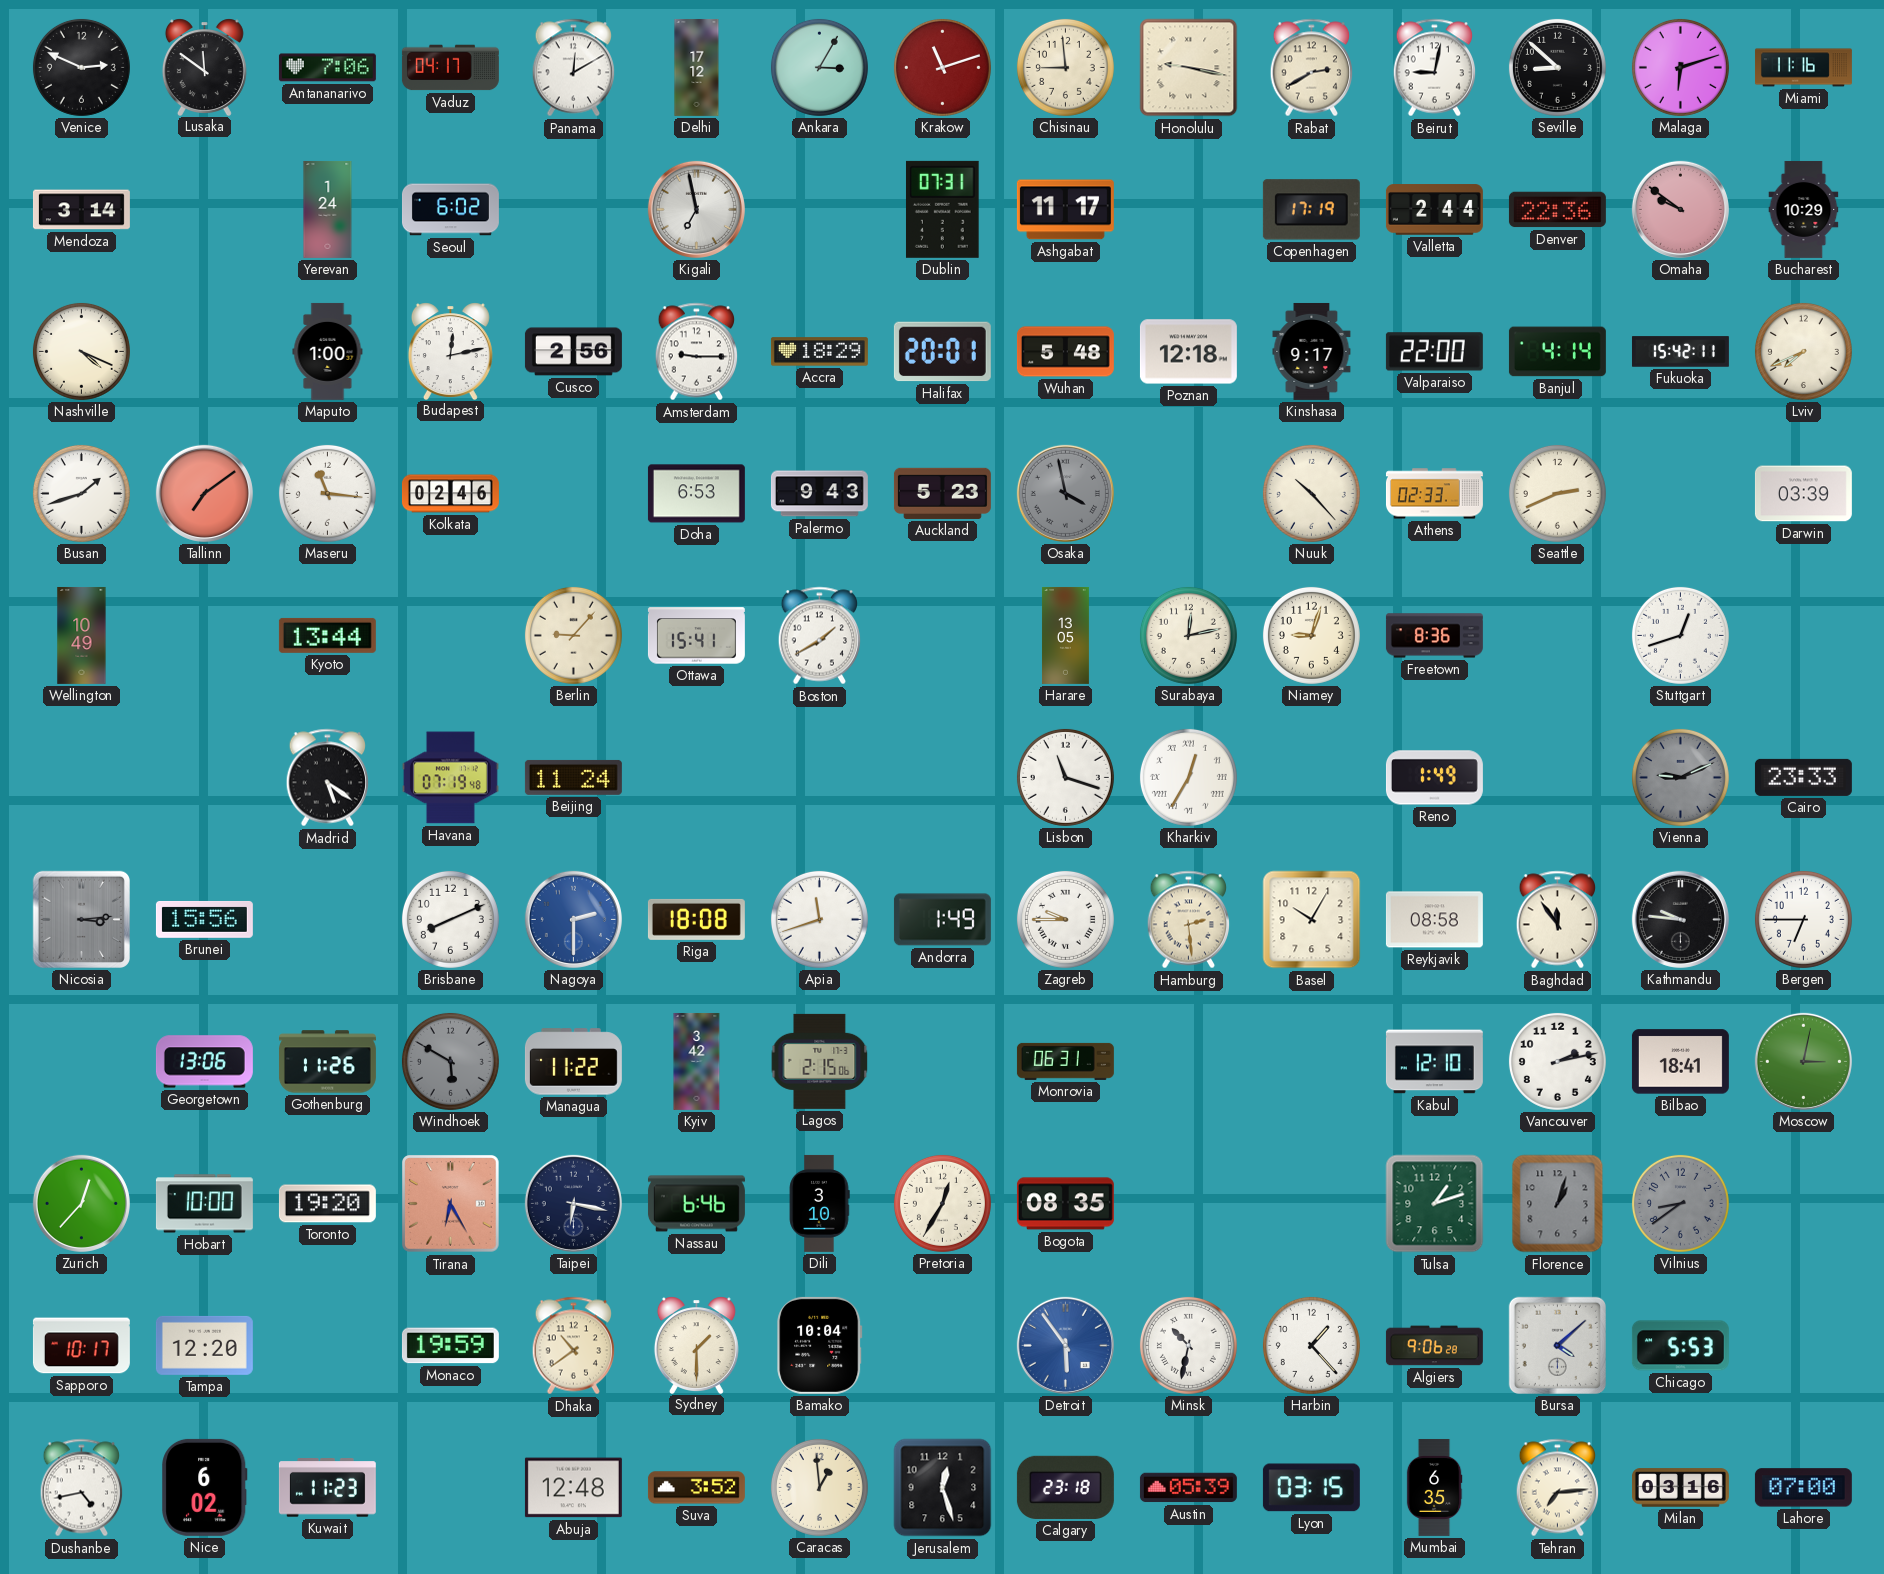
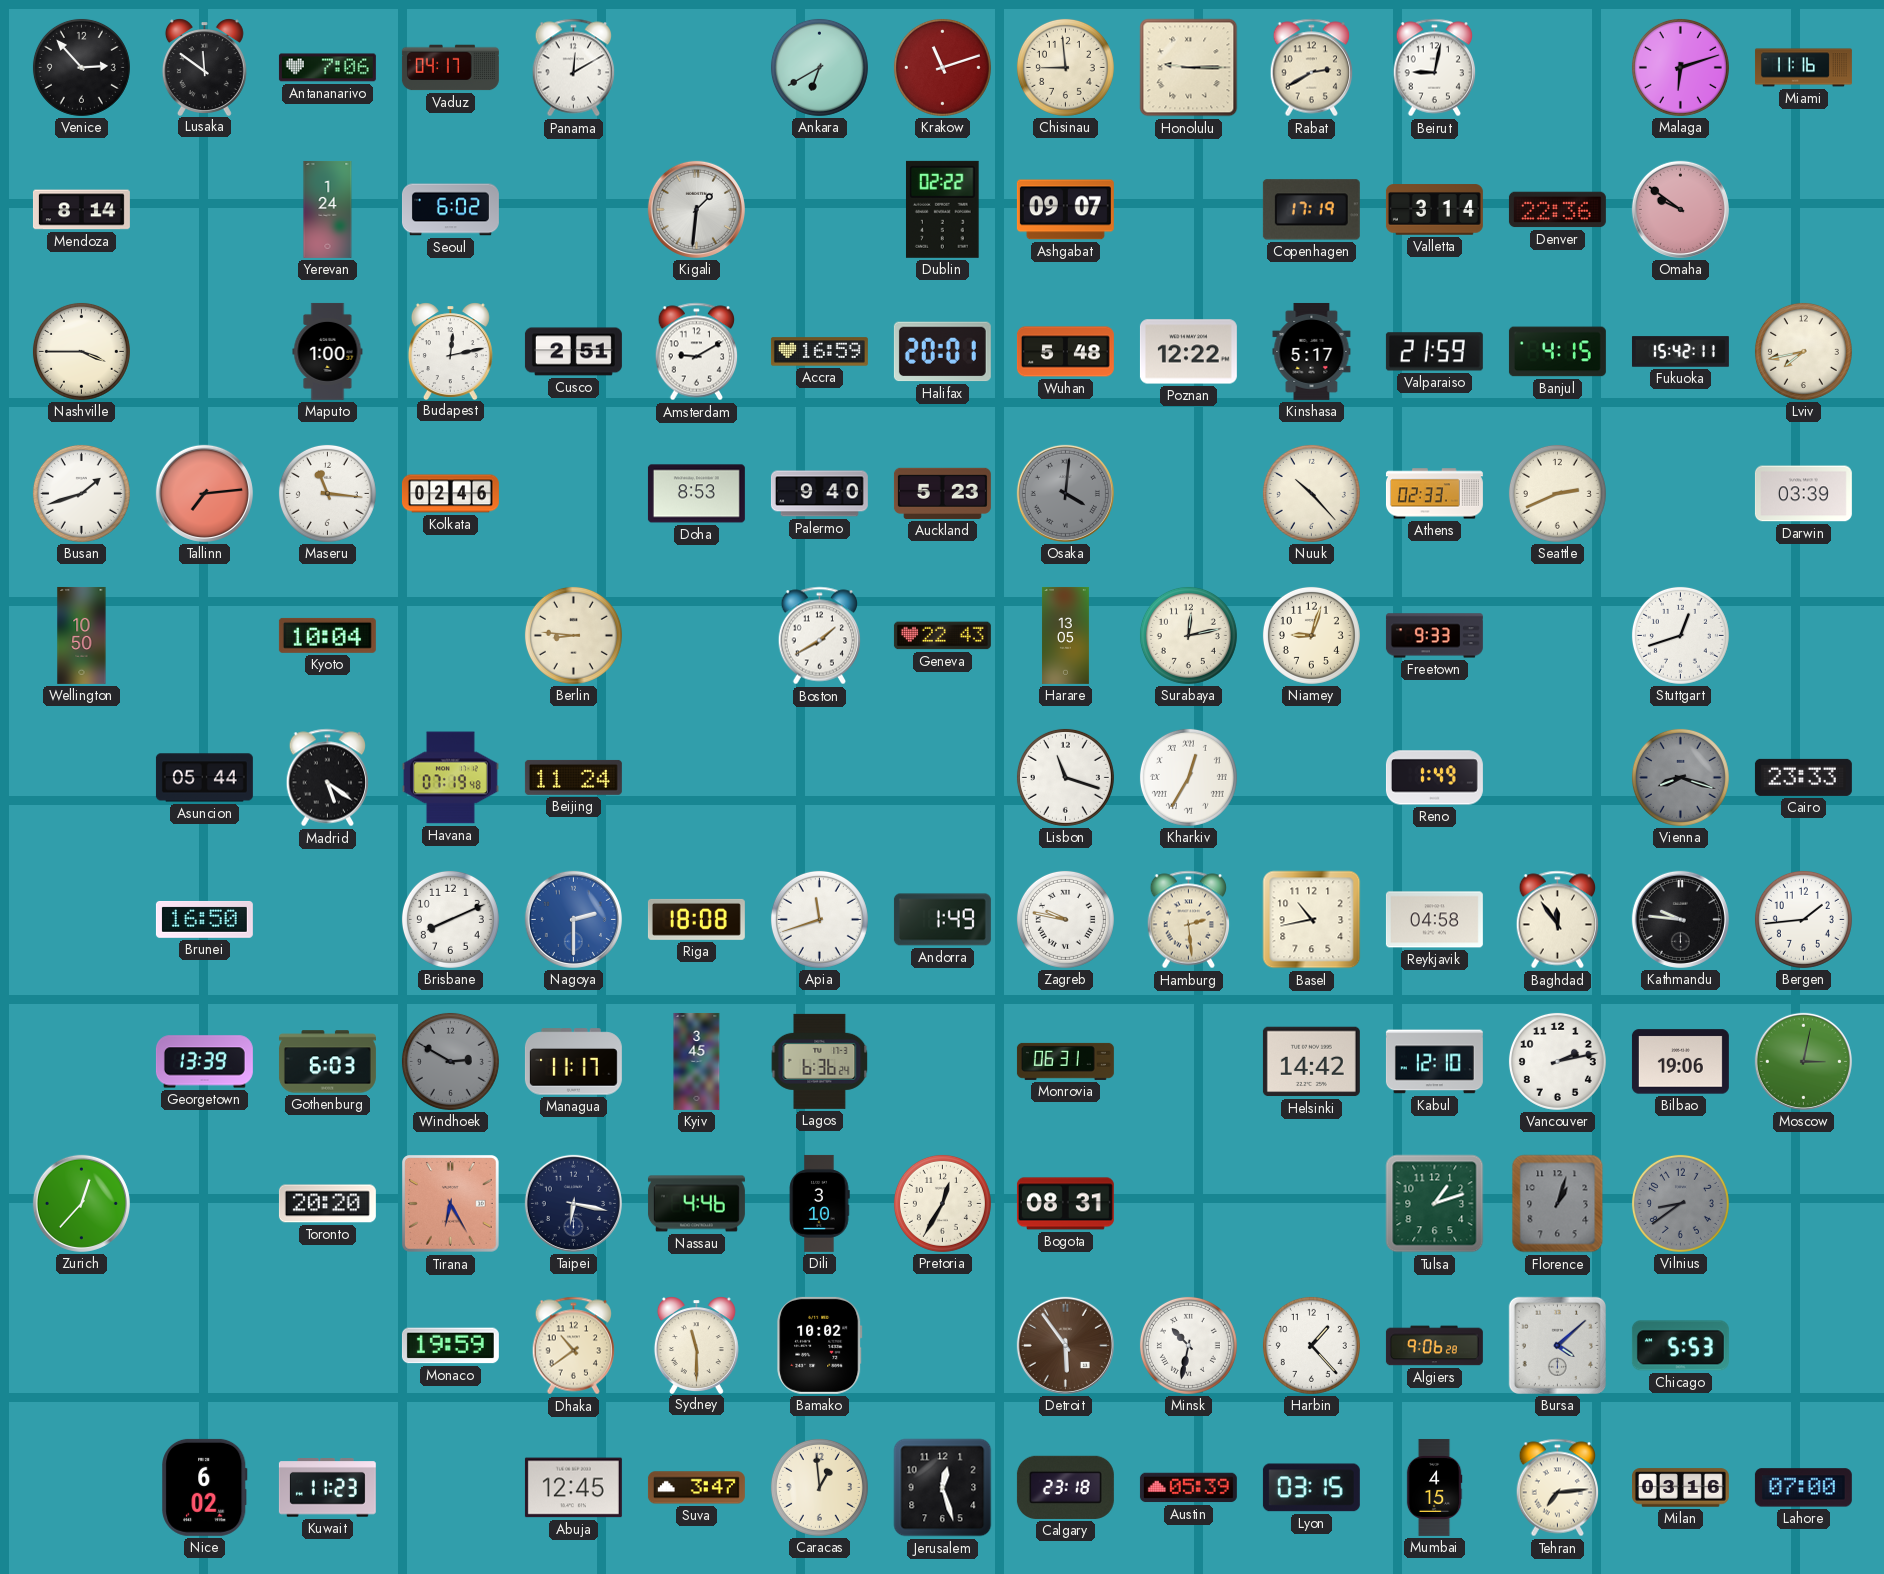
Venice: 2:49 -> 2:53 (81, 67)
Delhi: 17:12 -> none (697, 67)
Ankara: 3:05 -> 6:40 (819, 67)
Honolulu: 9:17 -> 9:15 (1189, 68)
Seville: 8:52 -> none (1557, 67)
Mendoza: 3:14 -> 8:14 (81, 210)
Kigali: 6:58 -> 1:31 (696, 209)
Dublin: 07:31 -> 02:22 (942, 209)
Ashgabat: 11:17 -> 09:07 (1065, 210)
Valletta: 2:44 -> 3:14 (1434, 210)
Bucharest: 10:29 -> none (1804, 209)
Nashville: 4:19 -> 3:45 (81, 351)
Cusco: 2:56 -> 2:51 (573, 352)
Amsterdam: 9:15 -> 9:10 (697, 352)
Accra: 18:29 -> 16:59 (819, 352)
Poznan: 12:18 -> 12:22 (1188, 352)
Kinshasa: 9:17 -> 5:17 (1312, 351)
Valparaiso: 22:00 -> 21:59 (1434, 352)
Banjul: 4:14 -> 4:15 (1557, 352)
Lviv: 7:41 -> 7:43 (1803, 351)
Tallinn: 7:09 -> 7:14 (204, 493)
Doha: 6:53 -> 8:53 (696, 494)
Palermo: 9:43 -> 9:40 (819, 494)
Osaka: 3:58 -> 4:01 (1065, 493)
Wellington: 10:49 -> 10:50 (82, 635)
Kyoto: 13:44 -> 10:04 (327, 635)
Berlin: 9:07 -> 8:46 (573, 635)
Ottawa: 15:41 -> none (696, 636)
Geneva: none -> 22:43 (942, 636)
Freetown: 8:36 -> 9:33 (1434, 636)
Asuncion: none -> 05:44 (204, 778)
Vienna: 9:11 -> 8:18 (1680, 777)
Nicosia: 3:14 -> none (81, 919)
Brunei: 15:56 -> 16:50 (204, 919)
Zagreb: 9:45 -> 9:47 (1065, 919)
Basel: 10:05 -> 10:43 (1312, 920)
Reykjavik: 08:58 -> 04:58 (1434, 920)
Bergen: 6:45 -> 1:44 (1803, 919)
Georgetown: 13:06 -> 13:39 (204, 1062)
Gothenburg: 11:26 -> 6:03 (327, 1062)
Windhoek: 5:50 -> 2:50 (450, 1061)
Managua: 11:22 -> 11:17 (573, 1062)
Kyiv: 3:42 -> 3:45 (697, 1061)
Lagos: 2:15 -> 6:36 (820, 1061)
Helsinki: none -> 14:42 (1311, 1062)
Bilbao: 18:41 -> 19:06 (1680, 1062)
Hobart: 10:00 -> none (204, 1204)
Toronto: 19:20 -> 20:20 (327, 1204)
Nassau: 6:46 -> 4:46 (696, 1204)
Bogota: 08:35 -> 08:31 (1065, 1204)
Sapporo: 10:17 -> none (81, 1346)
Tampa: 12:20 -> none (204, 1345)
Sydney: 1:30 -> 11:30 (696, 1345)
Bamako: 10:04 -> 10:02 (820, 1345)
Detroit dial: blue -> brown (1065, 1345)
Dushanbe: 4:43 -> none (82, 1488)
Abuja: 12:48 -> 12:45 (573, 1488)
Suva: 3:52 -> 3:47 (696, 1488)
Mumbai: 6:35 -> 4:15 (1434, 1487)
